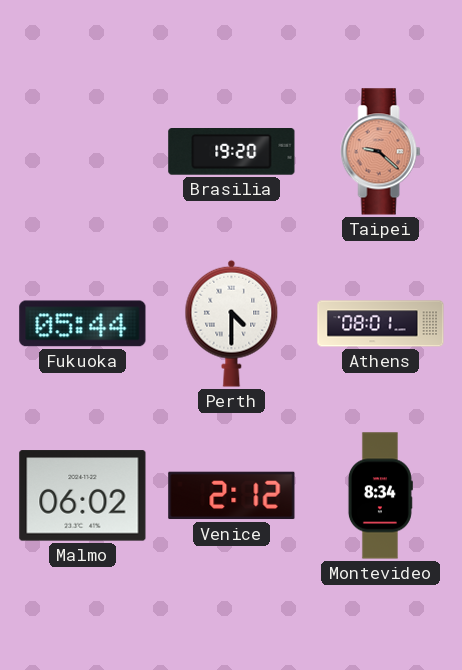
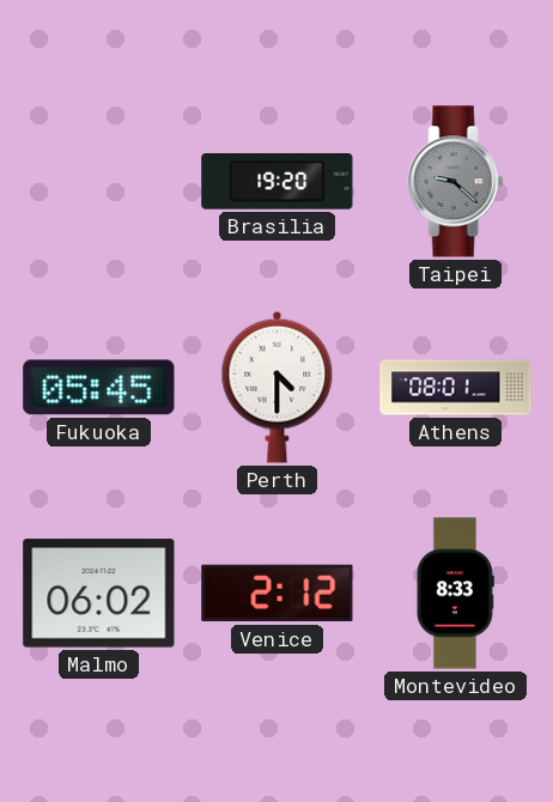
Taipei dial: salmon -> grey (456, 182)
Fukuoka: 05:44 -> 05:45 (99, 388)
Montevideo: 8:34 -> 8:33 (455, 594)
